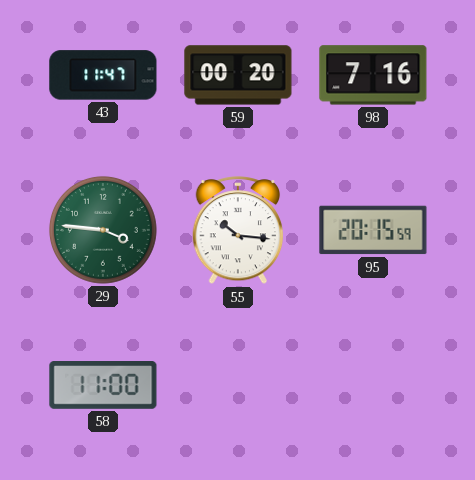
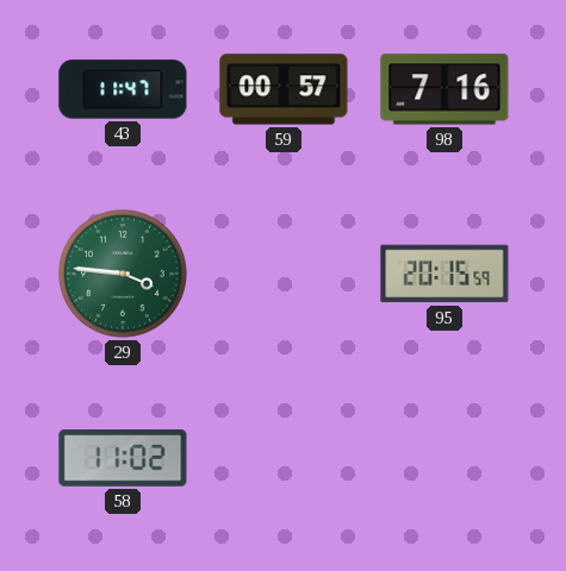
59: 00:20 -> 00:57 (284, 89)
55: 10:16 -> none (238, 231)
58: 11:00 -> 11:02 (123, 458)
